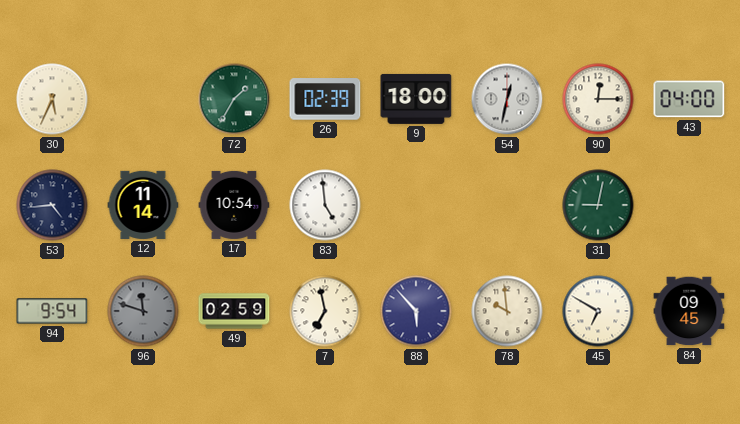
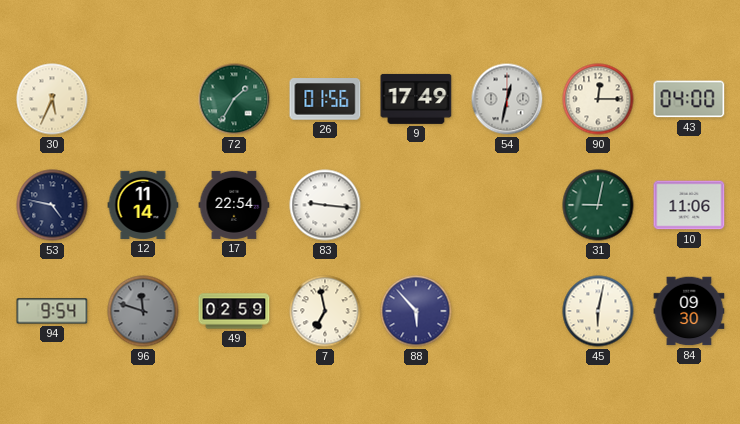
26: 02:39 -> 01:56 (325, 99)
9: 18:00 -> 17:49 (416, 99)
53: 4:44 -> 4:47 (52, 205)
17: 10:54 -> 22:54 (234, 205)
83: 4:59 -> 9:16 (325, 205)
10: none -> 11:06 (689, 205)
78: 9:59 -> none (507, 311)
45: 6:50 -> 6:02 (598, 311)
84: 09:45 -> 09:30 (689, 311)
